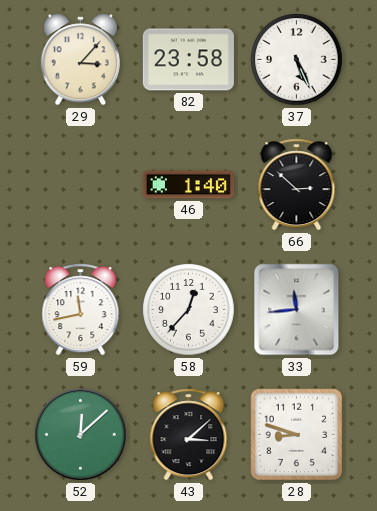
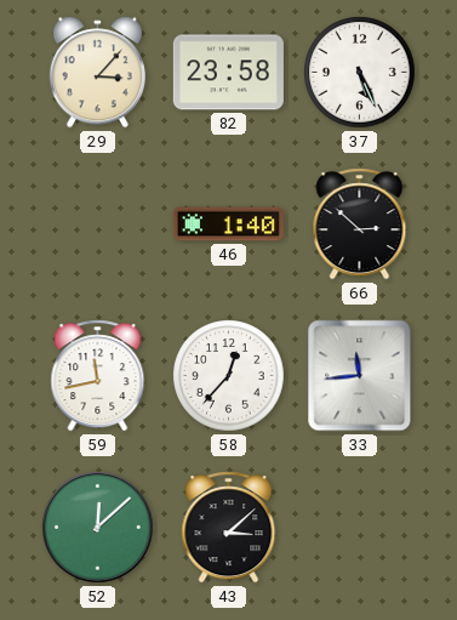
28: 8:48 -> none (297, 435)
